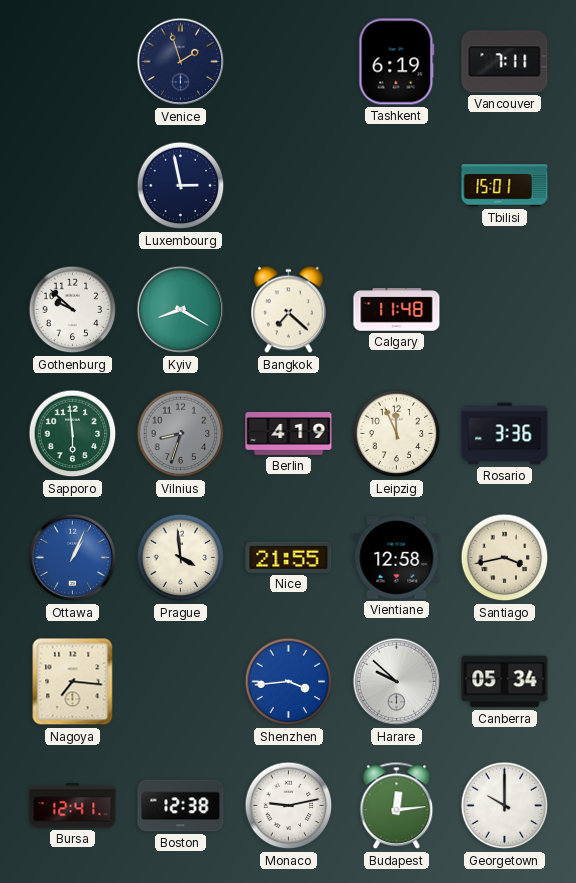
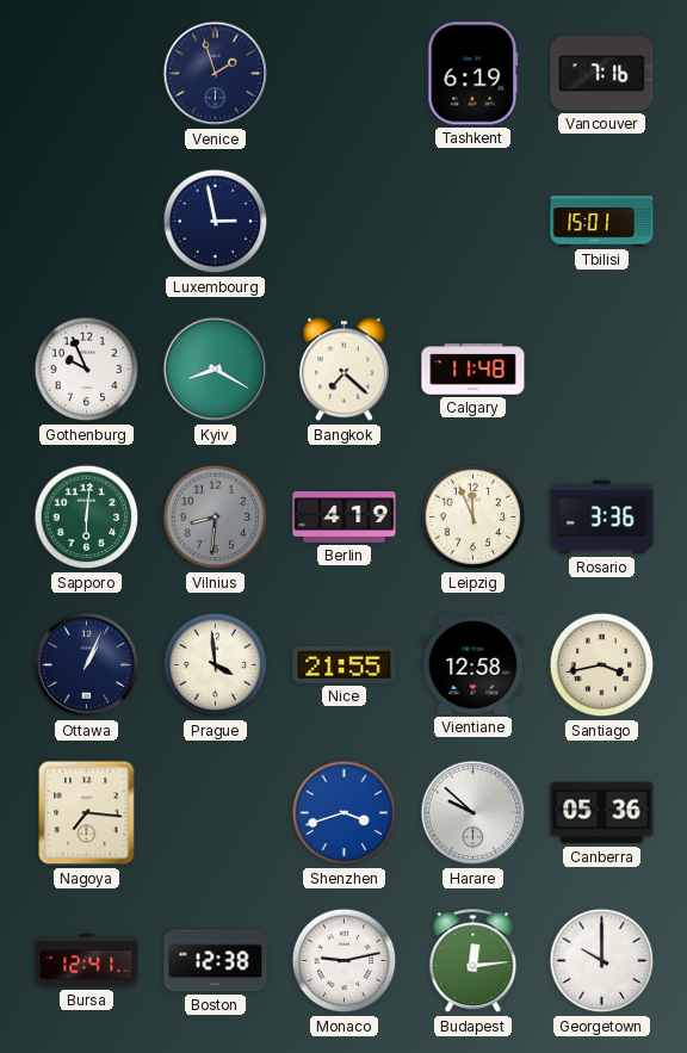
Vancouver: 7:11 -> 7:16 (602, 74)
Gothenburg: 9:52 -> 9:56 (87, 370)
Sapporo: 5:59 -> 6:01 (87, 518)
Vilnius: 8:33 -> 8:31 (216, 518)
Ottawa dial: blue -> navy (87, 665)
Shenzhen: 3:44 -> 3:42 (345, 813)
Canberra: 05:34 -> 05:36 (602, 813)
